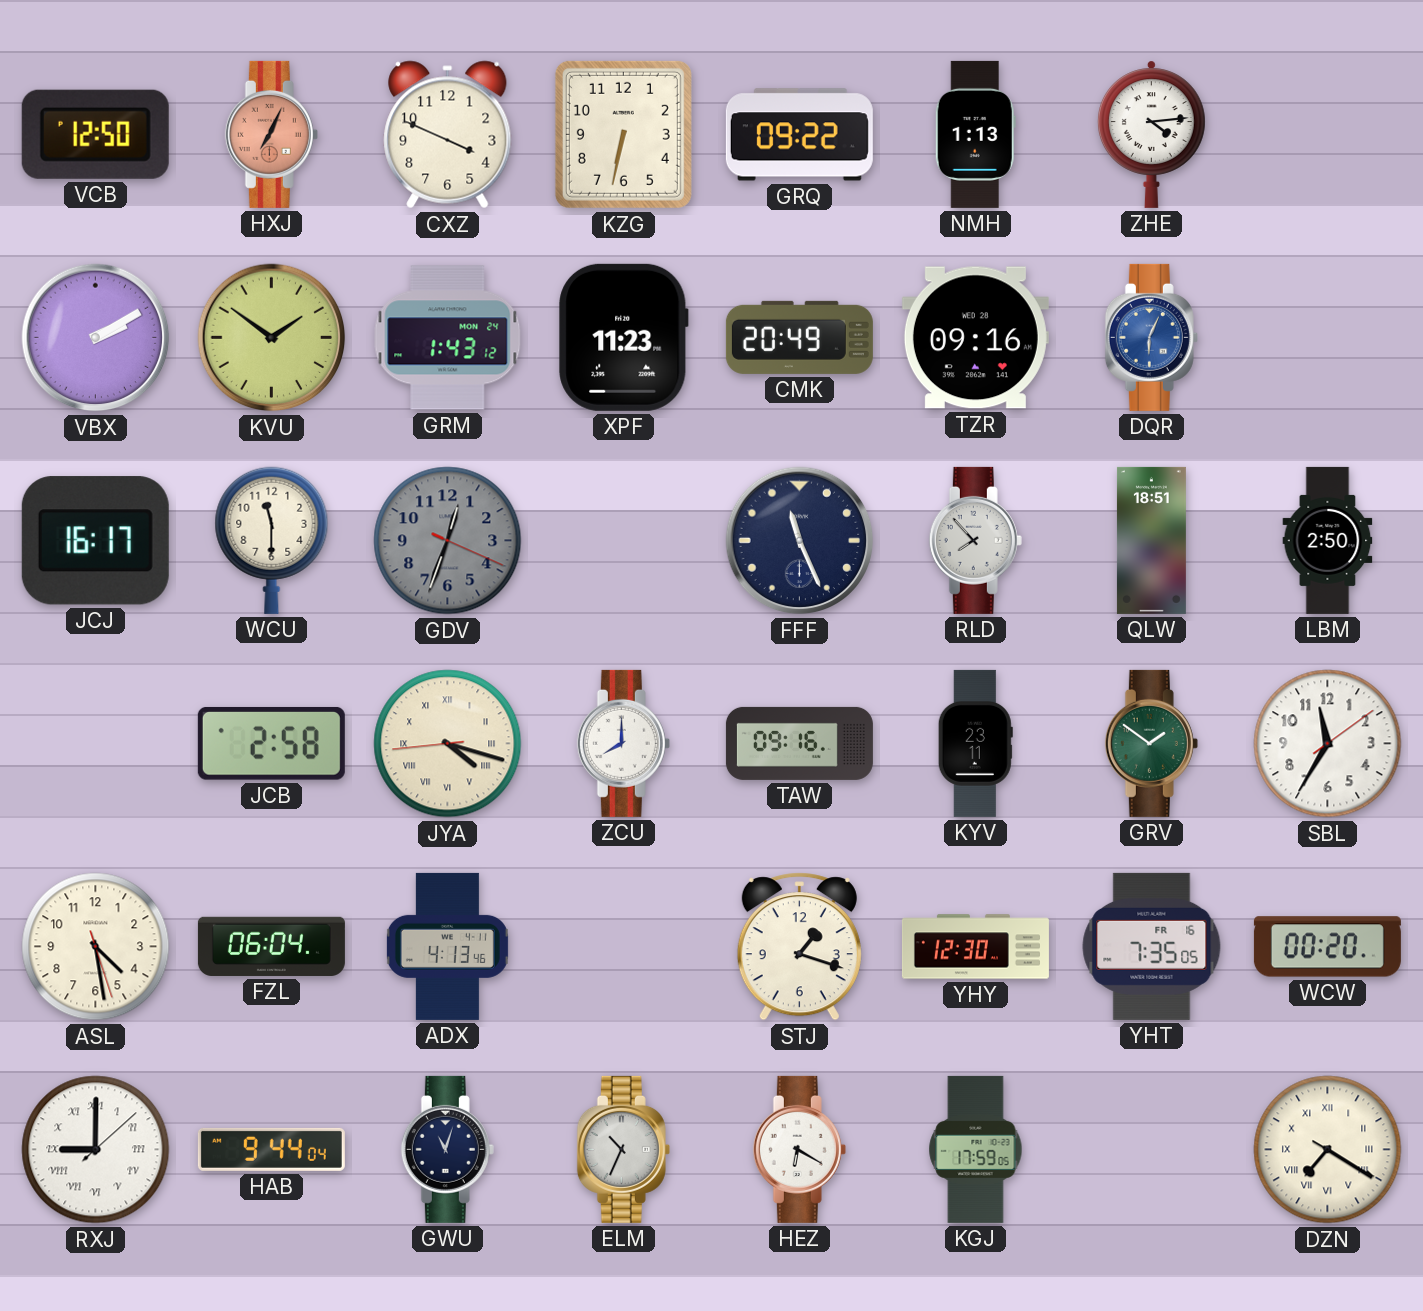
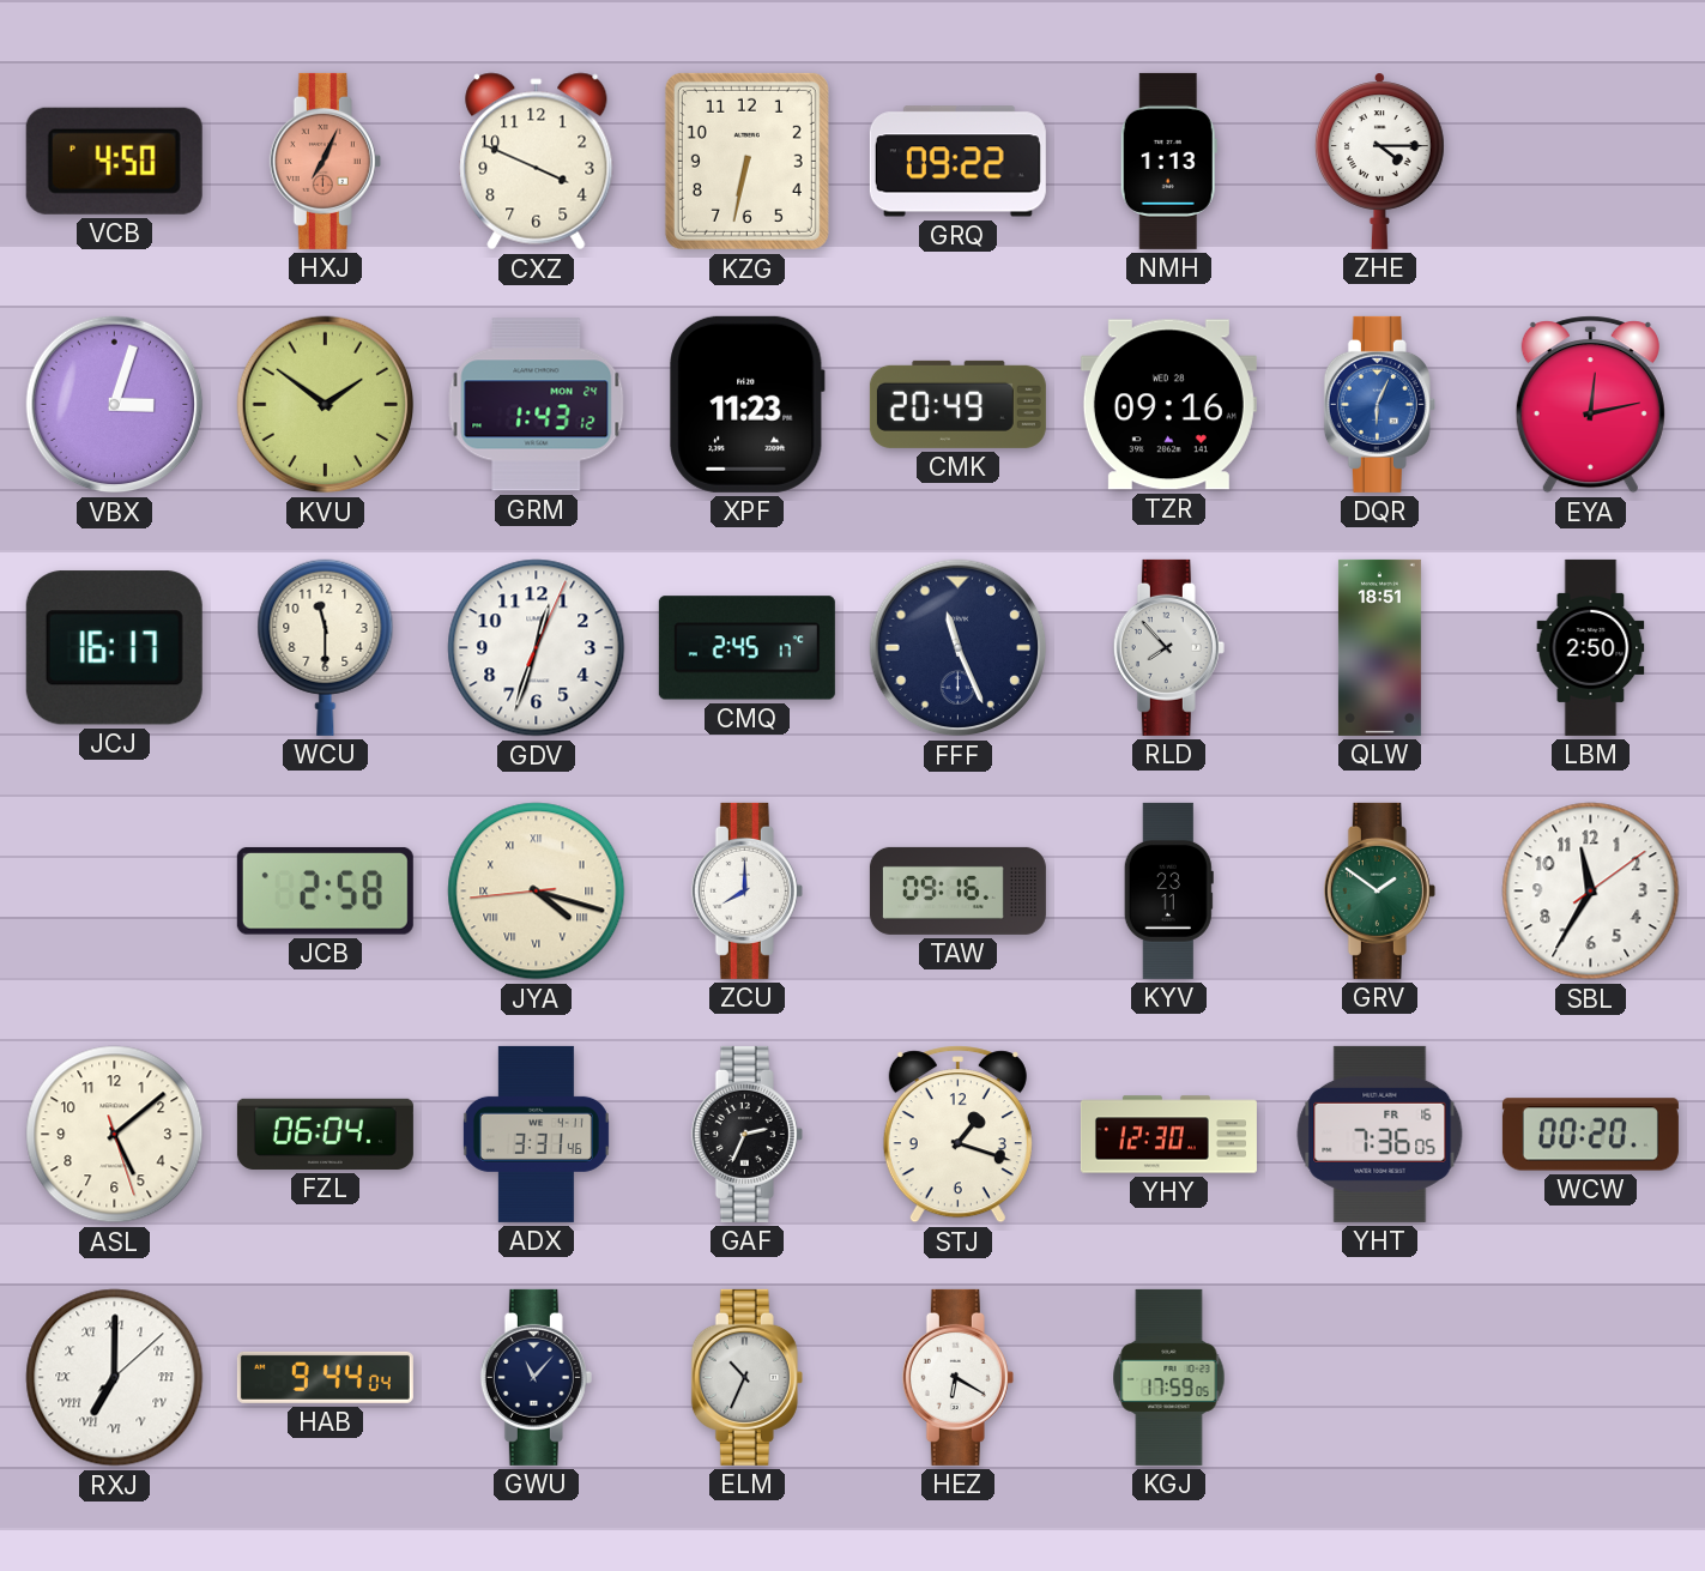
VCB: 12:50 -> 4:50 (114, 161)
ZHE: 4:14 -> 4:15 (1379, 161)
VBX: 2:10 -> 3:03 (115, 405)
EYA: none -> 12:13 (1590, 405)
GDV: 12:33:19 -> 12:33:04 (537, 648)
GDV dial: grey -> white (537, 648)
CMQ: none -> 2:45 (746, 648)
ASL: 4:28 -> 5:08 (115, 1135)
ADX: 4:13 -> 3:31 (536, 1134)
GAF: none -> 2:34 (746, 1134)
YHT: 7:35 -> 7:36 (1380, 1134)
RXJ: 9:00 -> 7:00 (115, 1378)
GWU: 11:03 -> 11:07 (536, 1377)
DZN: 7:20 -> none (1328, 1150)
